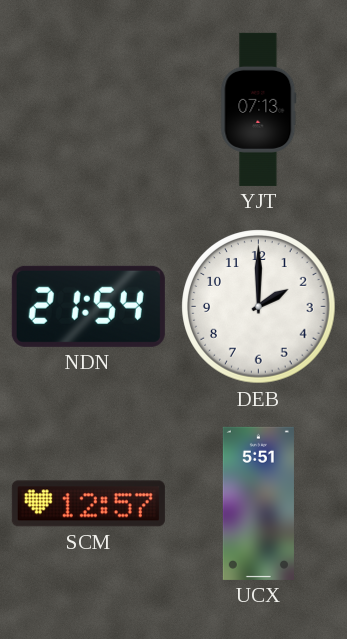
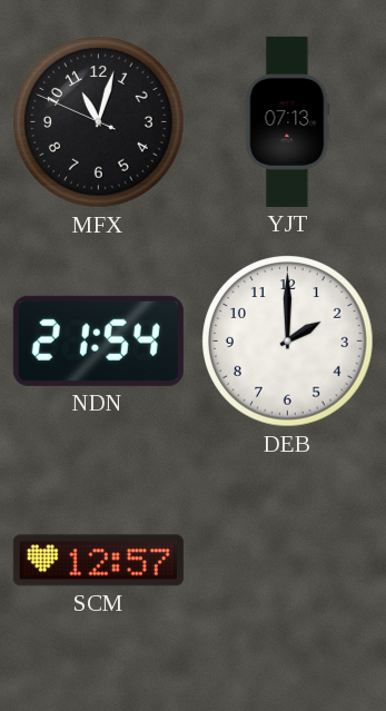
MFX: none -> 11:02 (99, 122)
UCX: 5:51 -> none (258, 503)
